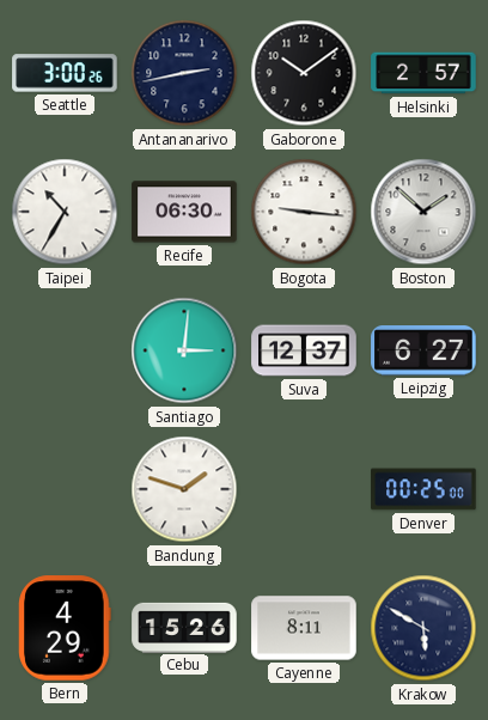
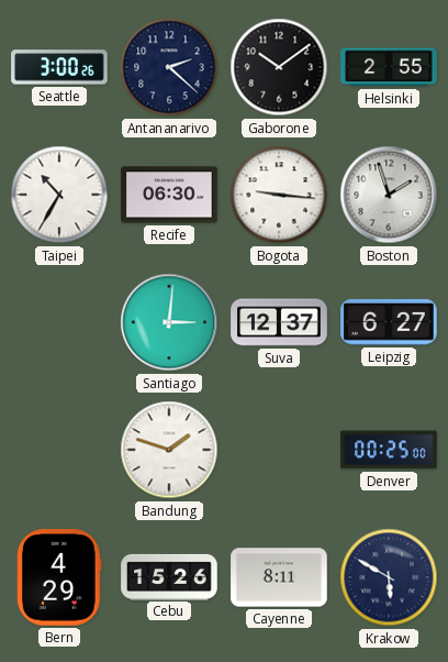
Antananarivo: 2:43 -> 2:22 (169, 67)
Helsinki: 2:57 -> 2:55 (389, 67)
Boston: 1:52 -> 1:57 (389, 195)
